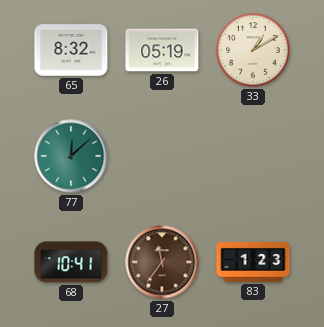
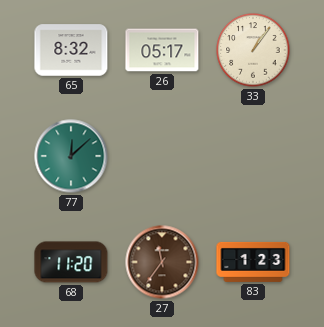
26: 05:19 -> 05:17 (162, 50)
33: 1:10 -> 1:06 (253, 50)
68: 10:41 -> 11:20 (71, 262)
